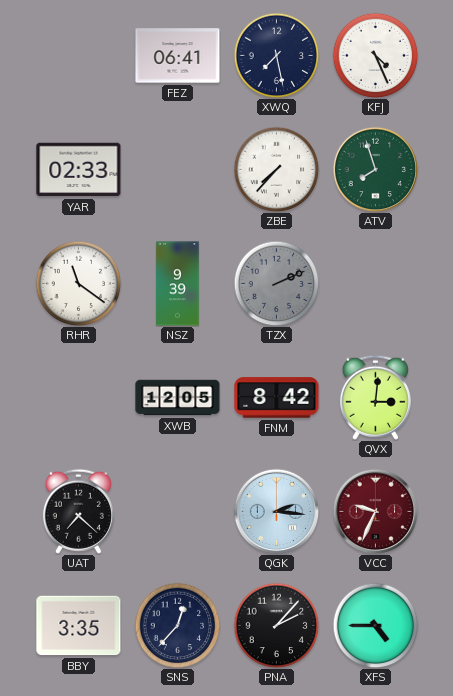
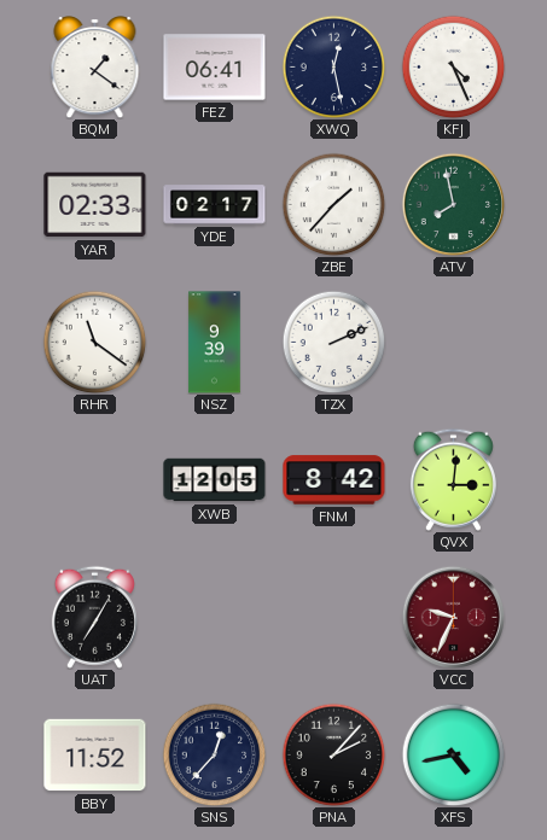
BQM: none -> 1:21 (95, 68)
XWQ: 7:28 -> 12:28 (333, 66)
YDE: none -> 02:17 (215, 205)
ZBE: 7:37 -> 1:37 (333, 204)
ATV: 7:57 -> 7:58 (453, 204)
TZX dial: grey -> white (333, 342)
UAT: 7:22 -> 7:05 (94, 617)
QGK: 2:16 -> none (276, 511)
BBY: 3:35 -> 11:52 (95, 756)
XFS: 4:45 -> 4:43 (453, 754)
